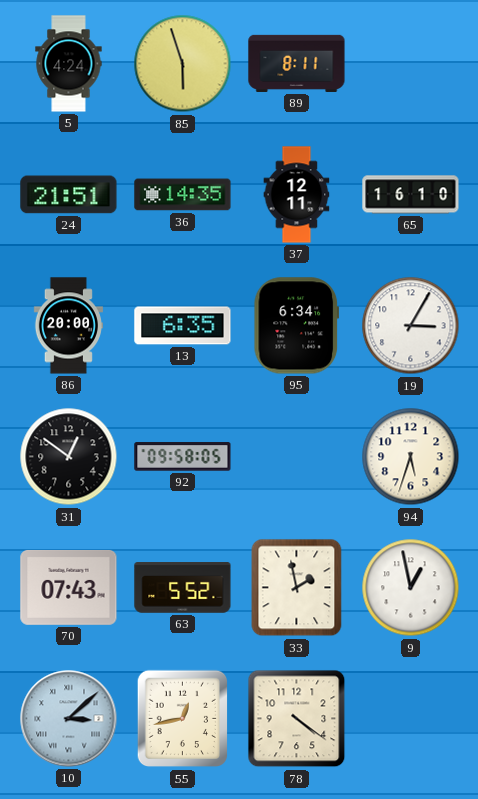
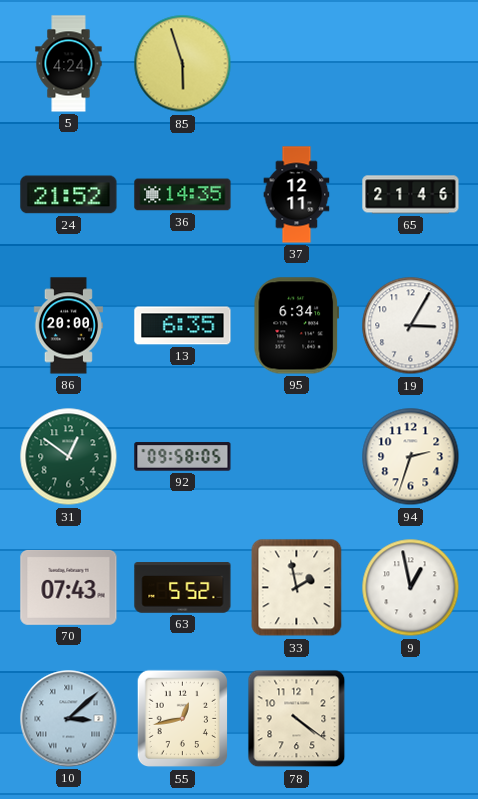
89: 8:11 -> none (297, 63)
24: 21:51 -> 21:52 (69, 195)
65: 16:10 -> 21:46 (411, 195)
31 dial: black -> green (69, 457)
94: 5:33 -> 2:33 (411, 457)
